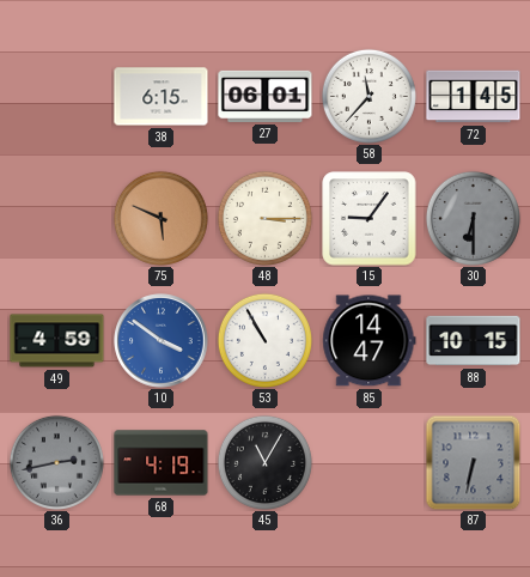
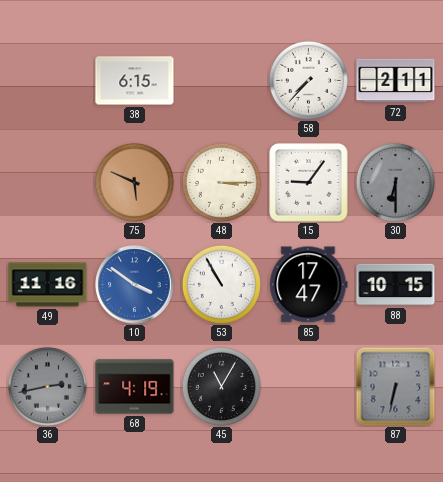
27: 06:01 -> none (266, 96)
58: 11:37 -> 7:37 (308, 80)
72: 1:45 -> 2:11 (396, 81)
49: 4:59 -> 11:16 (48, 285)
85: 14:47 -> 17:47 (309, 285)
